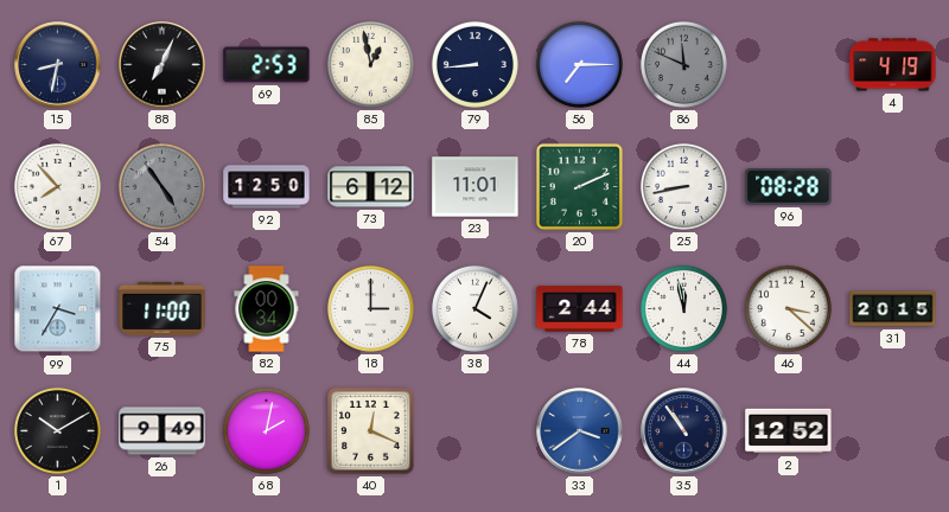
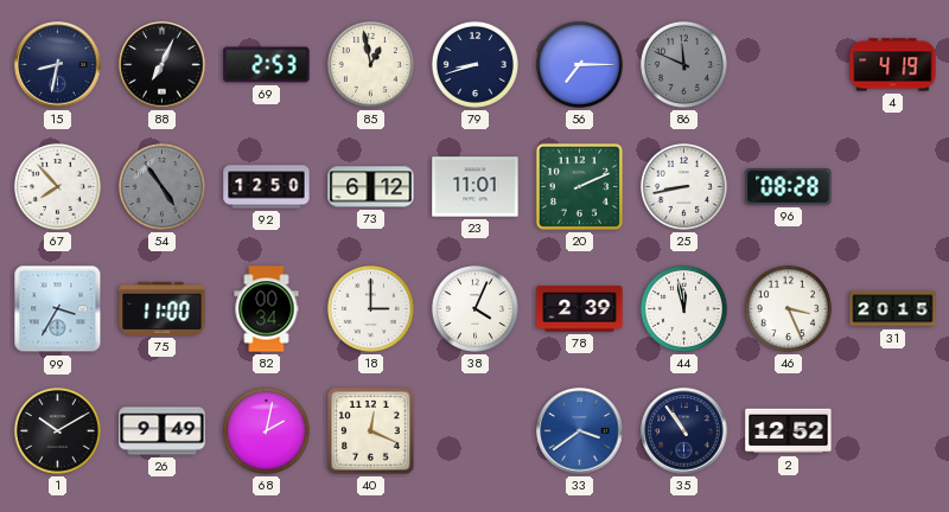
79: 8:44 -> 8:42 (474, 64)
78: 2:44 -> 2:39 (580, 309)
46: 3:22 -> 3:26 (788, 308)
